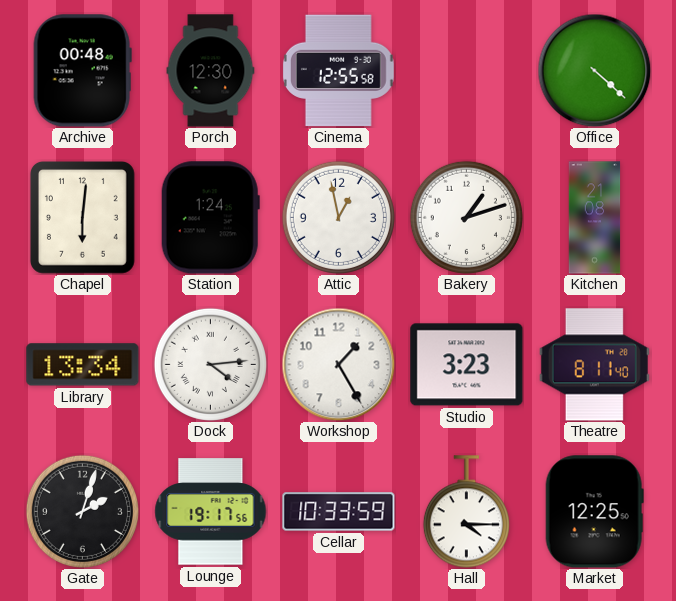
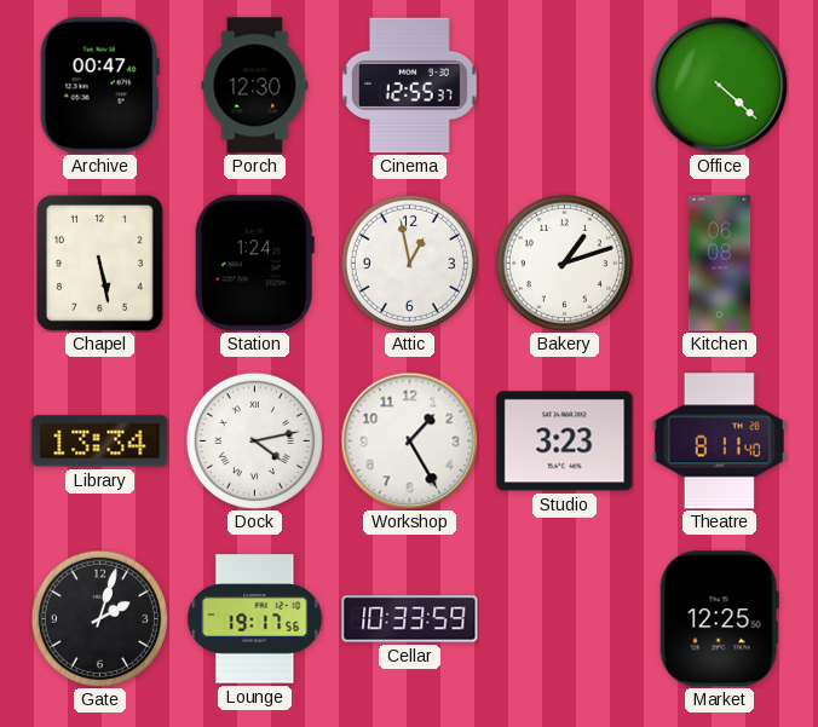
Archive: 00:48 -> 00:47 (99, 86)
Cinema: 12:55:58 -> 12:55:37 (409, 86)
Chapel: 6:01 -> 5:28 (99, 262)
Kitchen: 21:08 -> 06:08 (720, 264)
Dock: 4:14 -> 4:13 (254, 440)
Hall: 4:15 -> none (466, 512)
